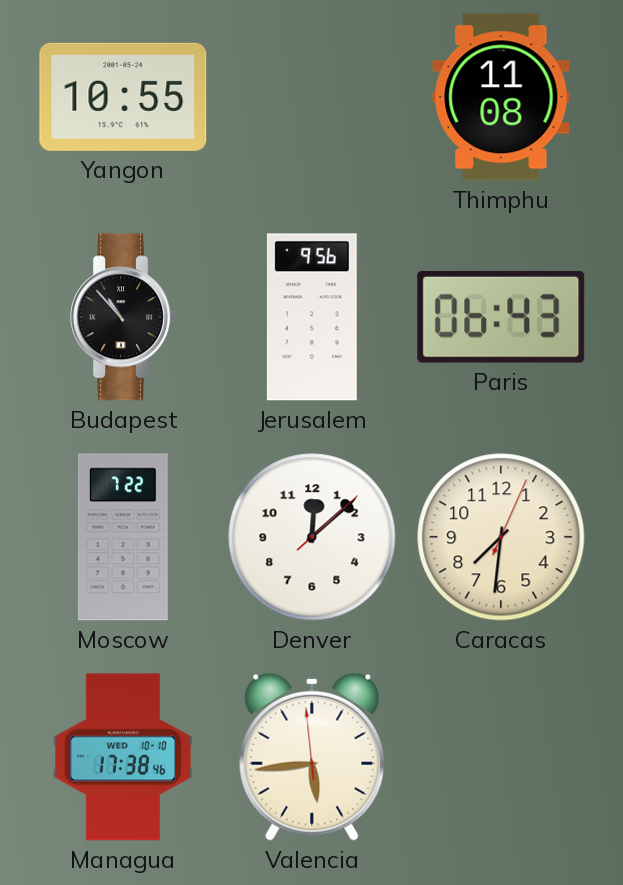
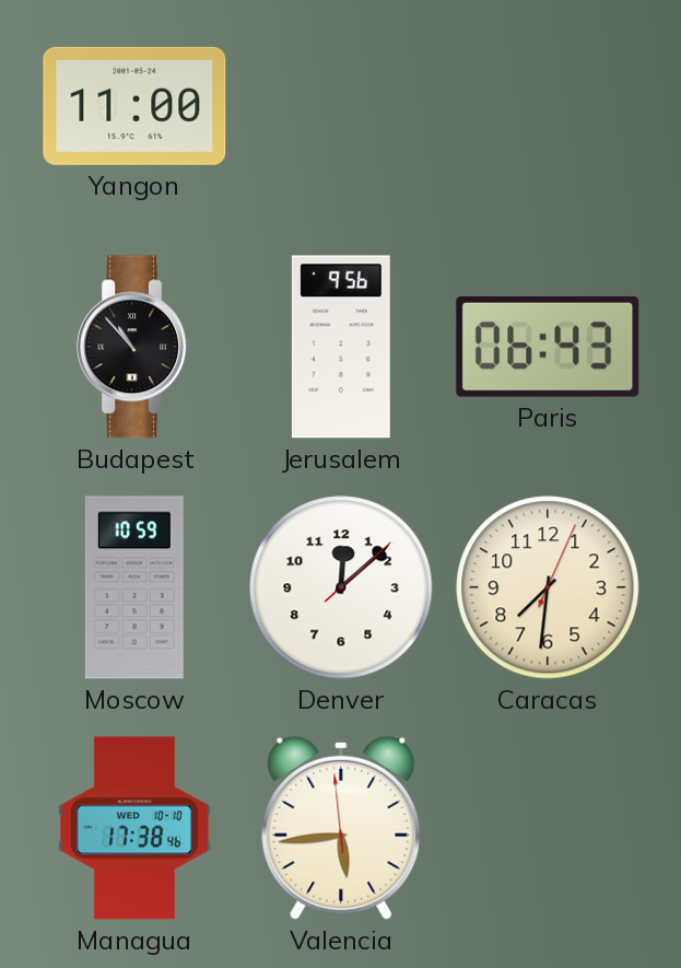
Yangon: 10:55 -> 11:00 (134, 106)
Thimphu: 11:08 -> none (501, 97)
Moscow: 7:22 -> 10:59 (134, 587)
